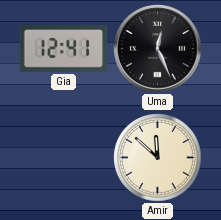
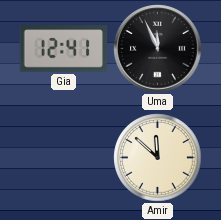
Uma: 12:26 -> 11:56 (158, 49)
